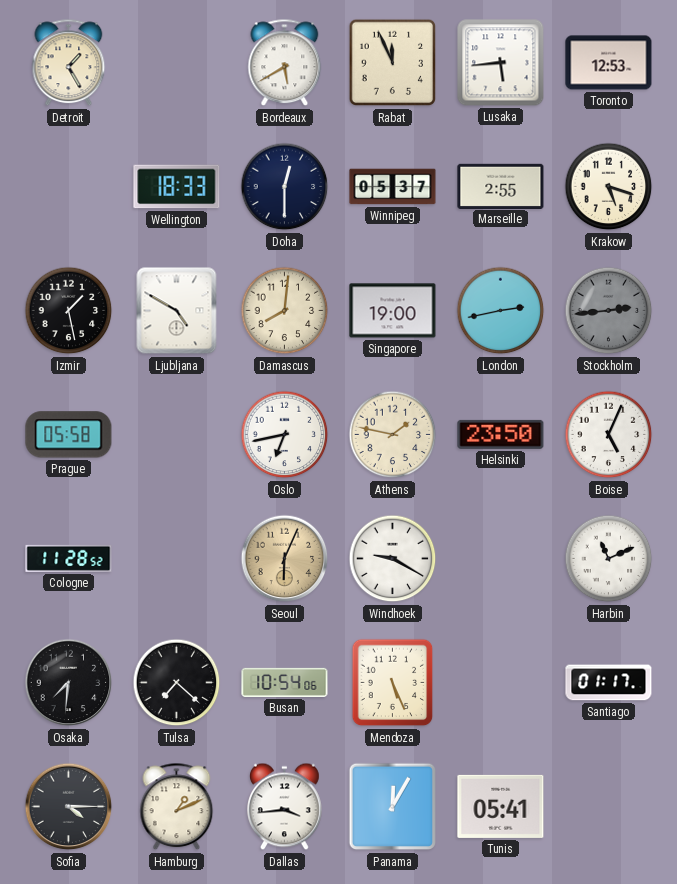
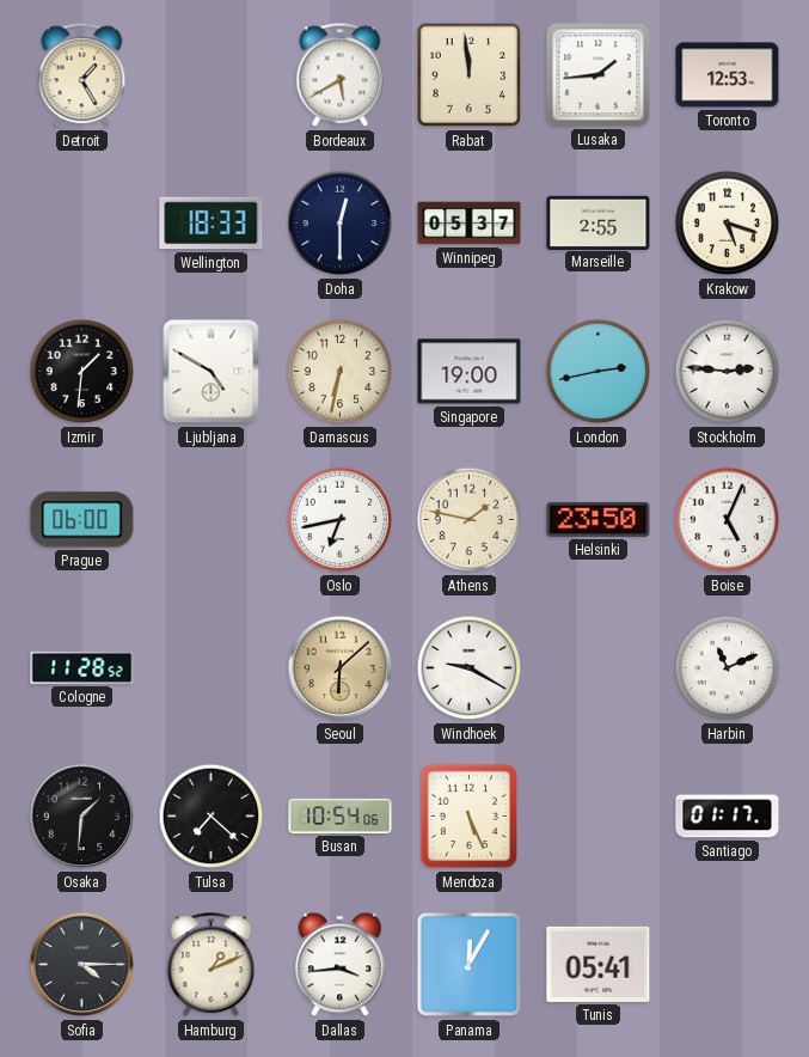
Rabat: 11:56 -> 11:59 (470, 75)
Lusaka: 5:44 -> 1:44 (599, 75)
Izmir: 1:28 -> 1:31 (82, 372)
Damascus: 8:01 -> 6:32 (341, 372)
Stockholm: 2:44 -> 2:46 (728, 372)
Stockholm dial: grey -> white (728, 372)
Prague: 05:58 -> 06:00 (82, 520)
Seoul: 6:04 -> 6:08 (341, 668)
Osaka: 7:31 -> 1:31 (82, 817)
